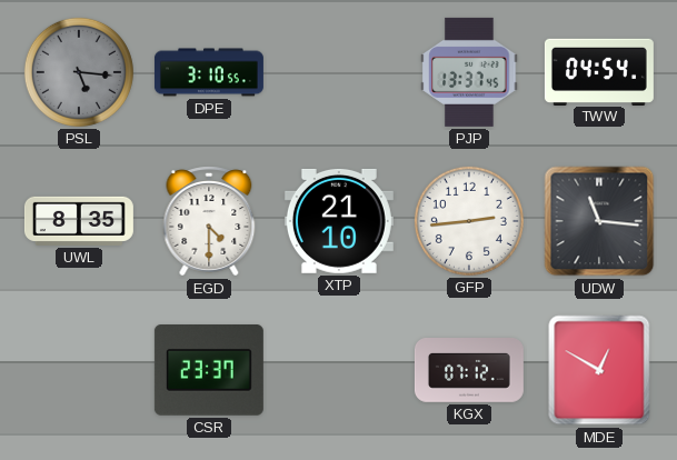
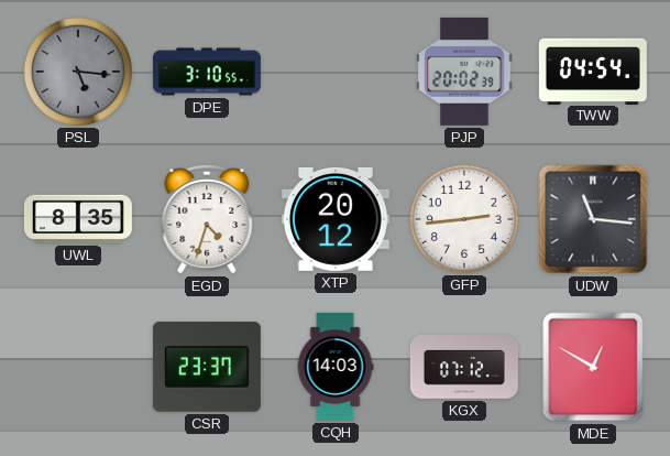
PJP: 13:37 -> 20:02 (464, 72)
EGD: 4:30 -> 4:33 (207, 219)
XTP: 21:10 -> 20:12 (336, 219)
CQH: none -> 14:03 (336, 367)
